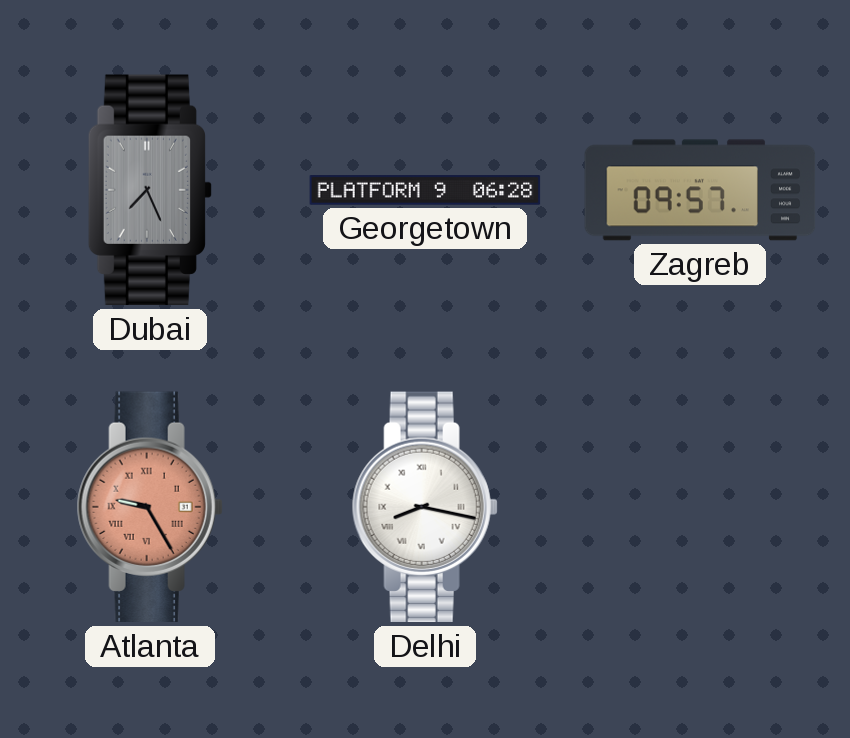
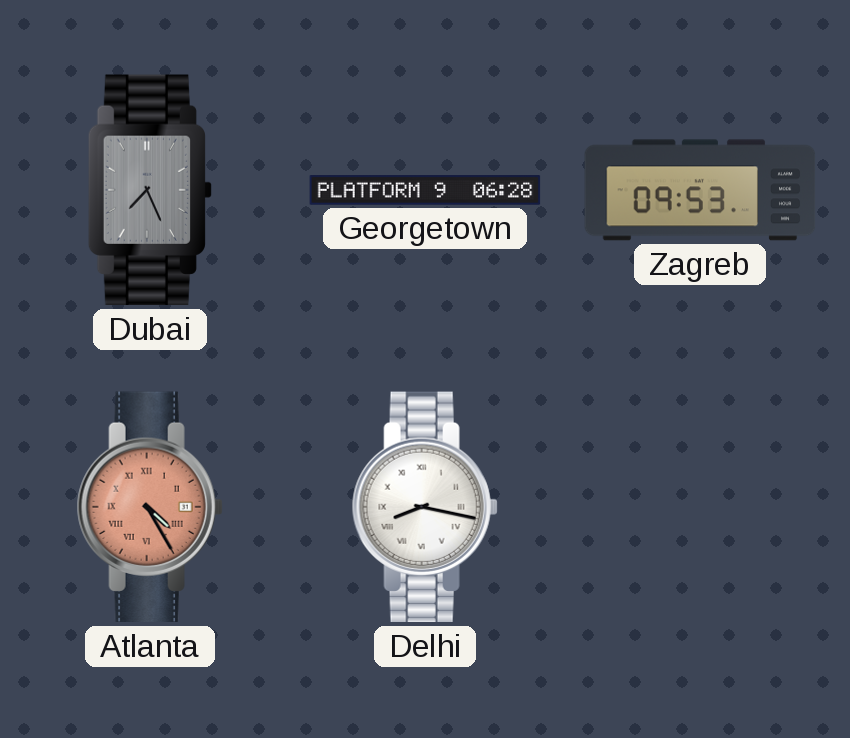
Zagreb: 09:57 -> 09:53 (700, 190)
Atlanta: 9:25 -> 4:25 (150, 507)
